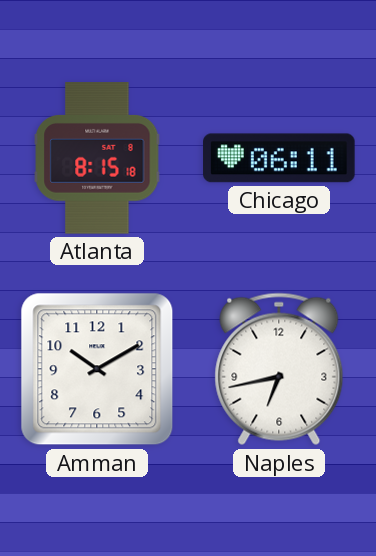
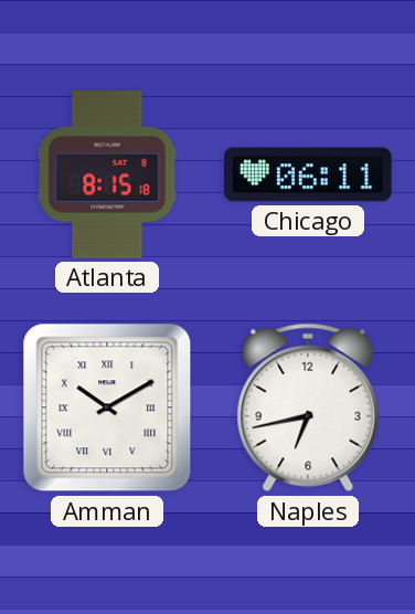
Amman numerals: Arabic -> Roman (107, 407)
